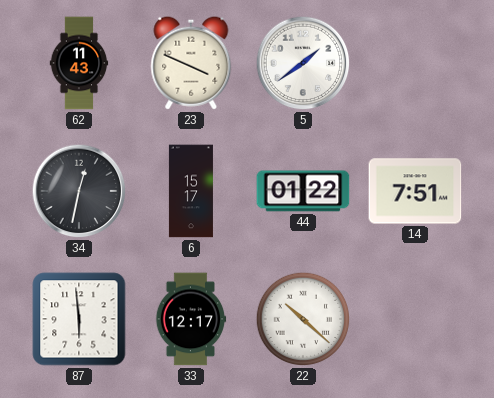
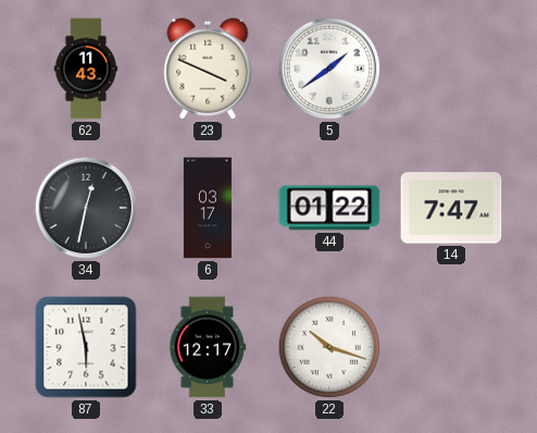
6: 15:17 -> 03:17 (208, 208)
14: 7:51 -> 7:47 (451, 208)
87: 5:59 -> 5:58 (86, 347)
22: 10:22 -> 10:18 (329, 347)
